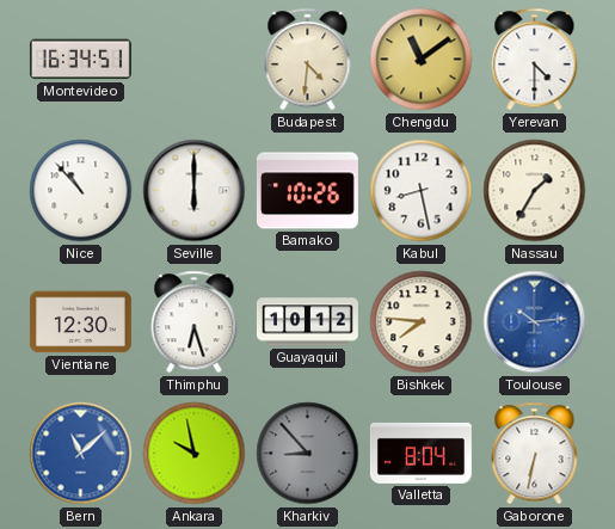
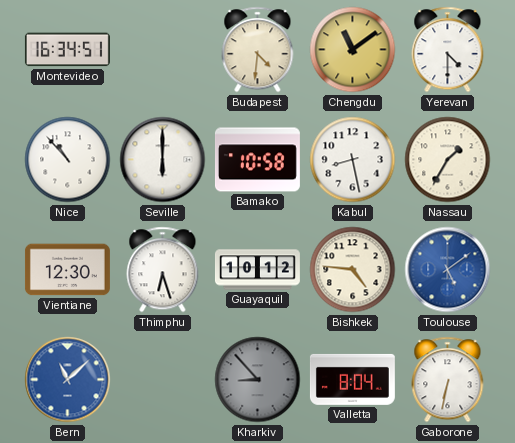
Bamako: 10:26 -> 10:58 (257, 160)
Bishkek: 7:46 -> 4:46 (353, 270)
Toulouse: 10:14 -> 5:09 (448, 270)
Ankara: 9:58 -> none (195, 454)
